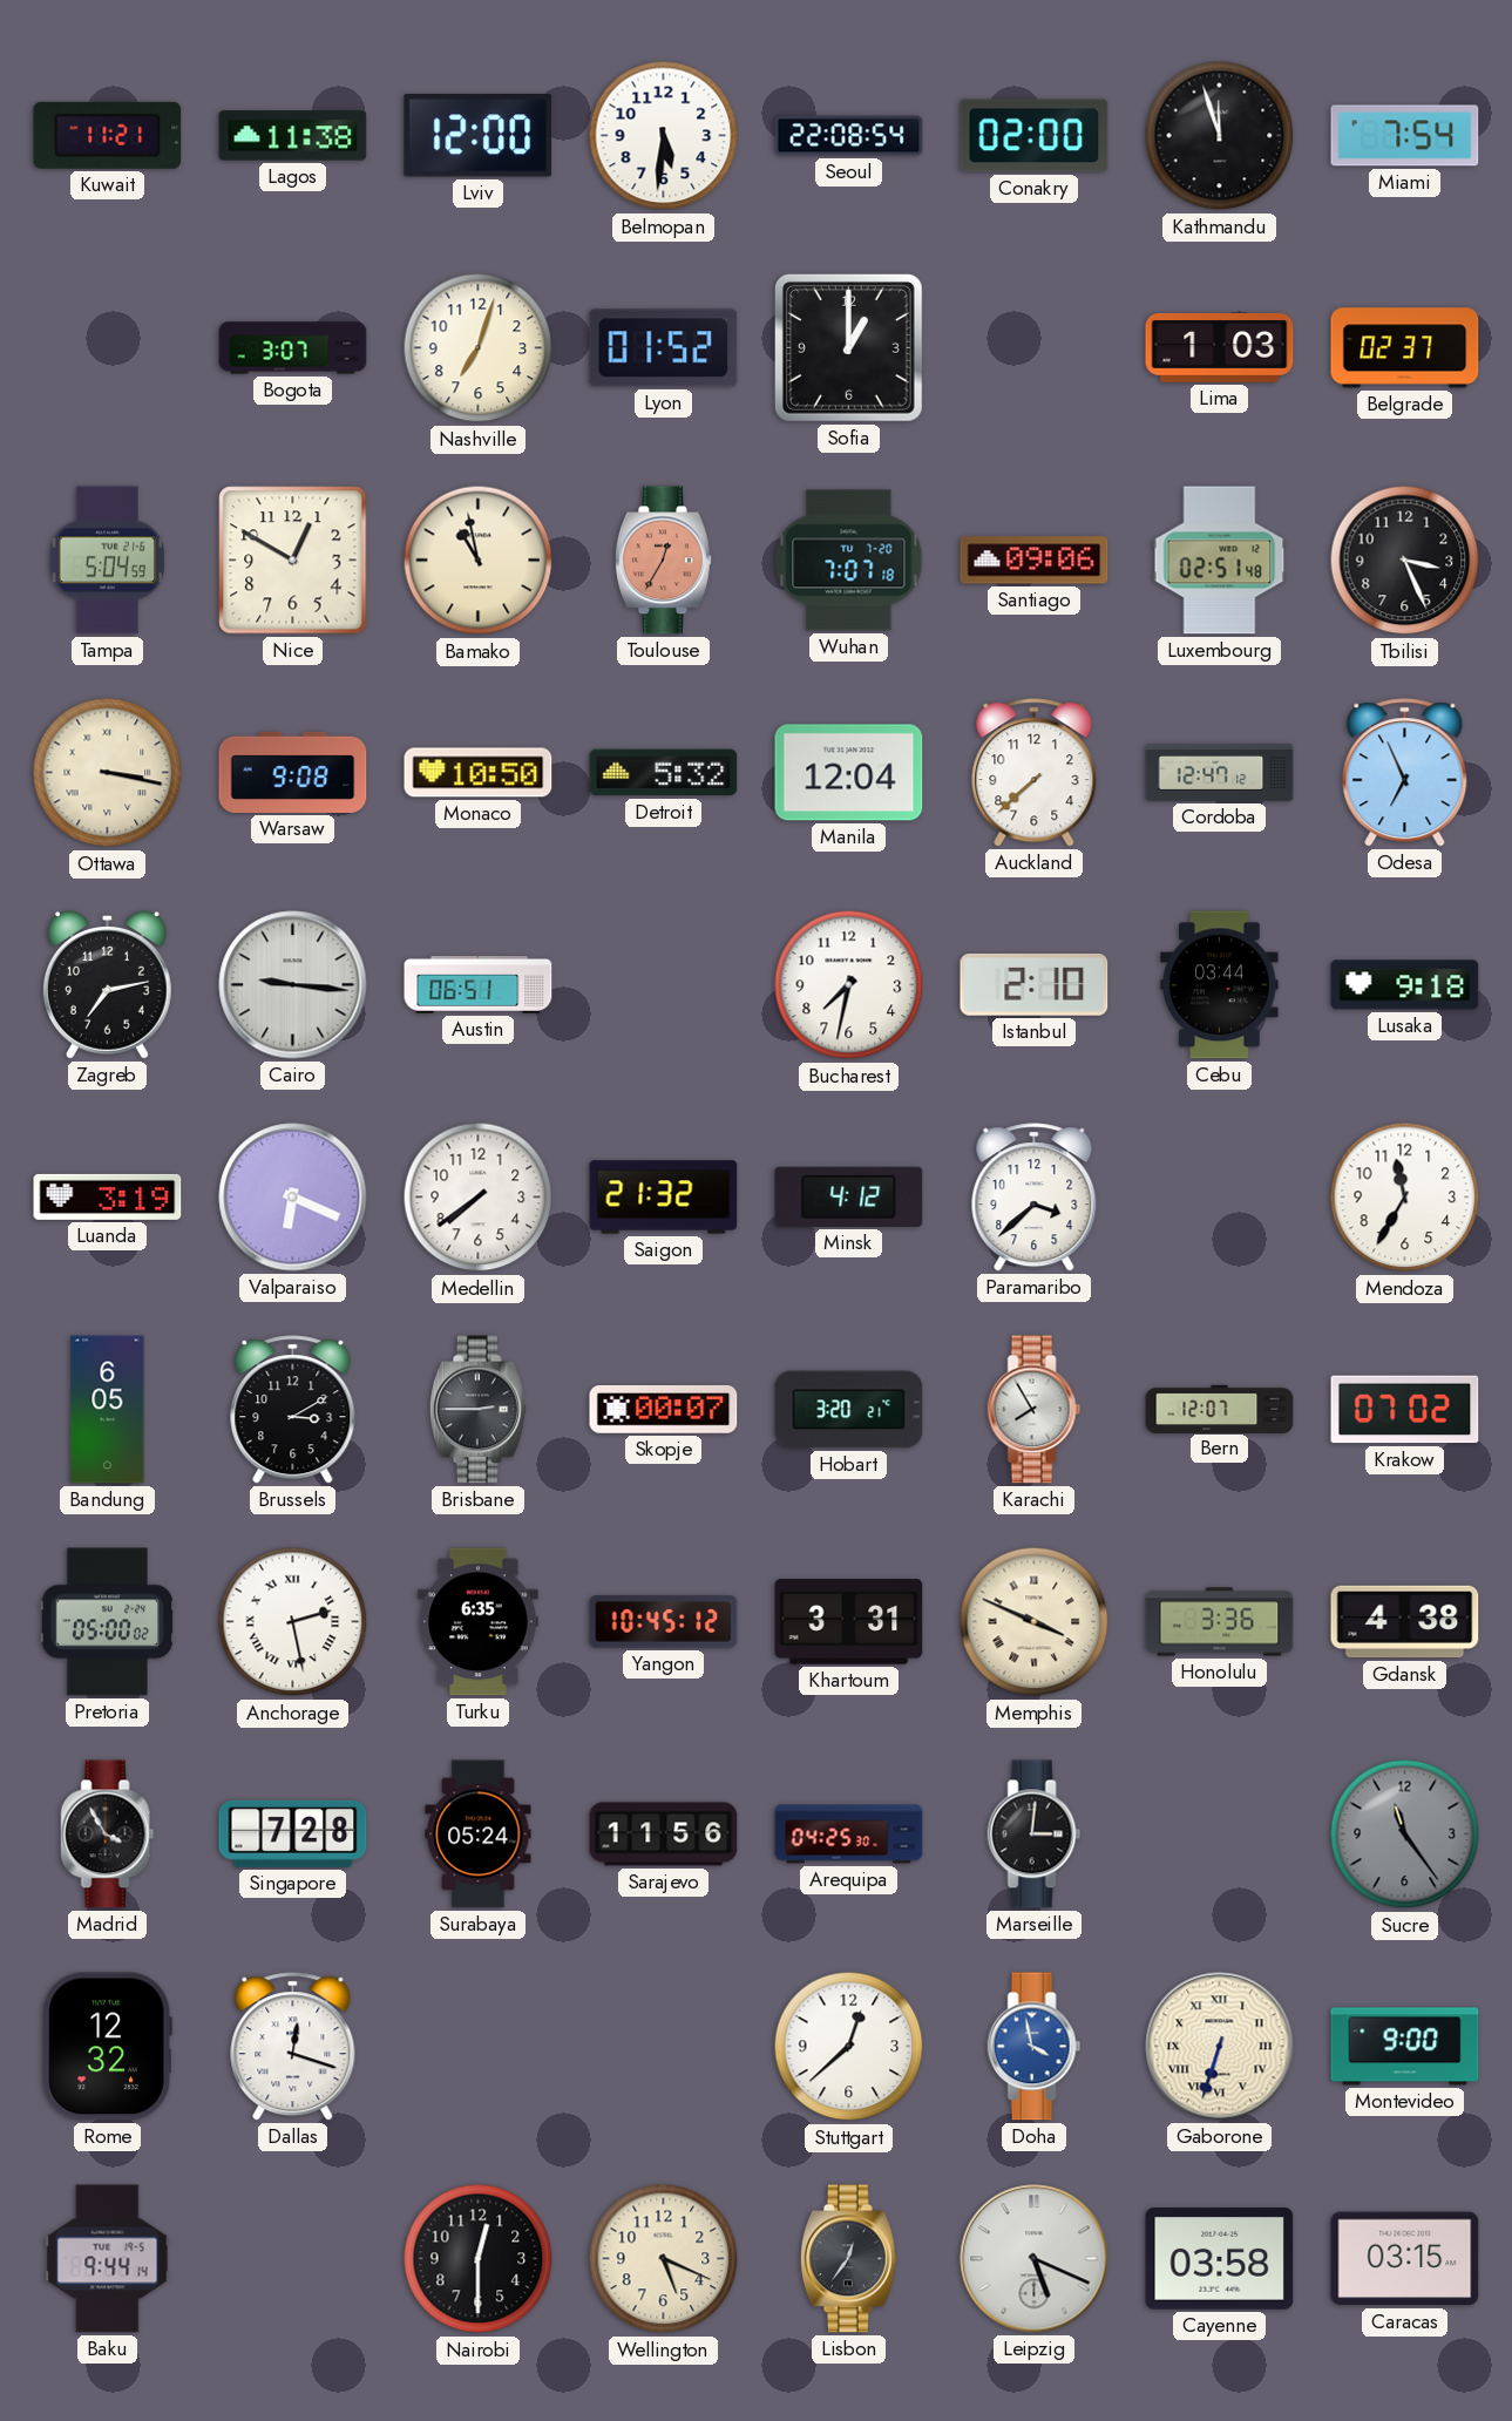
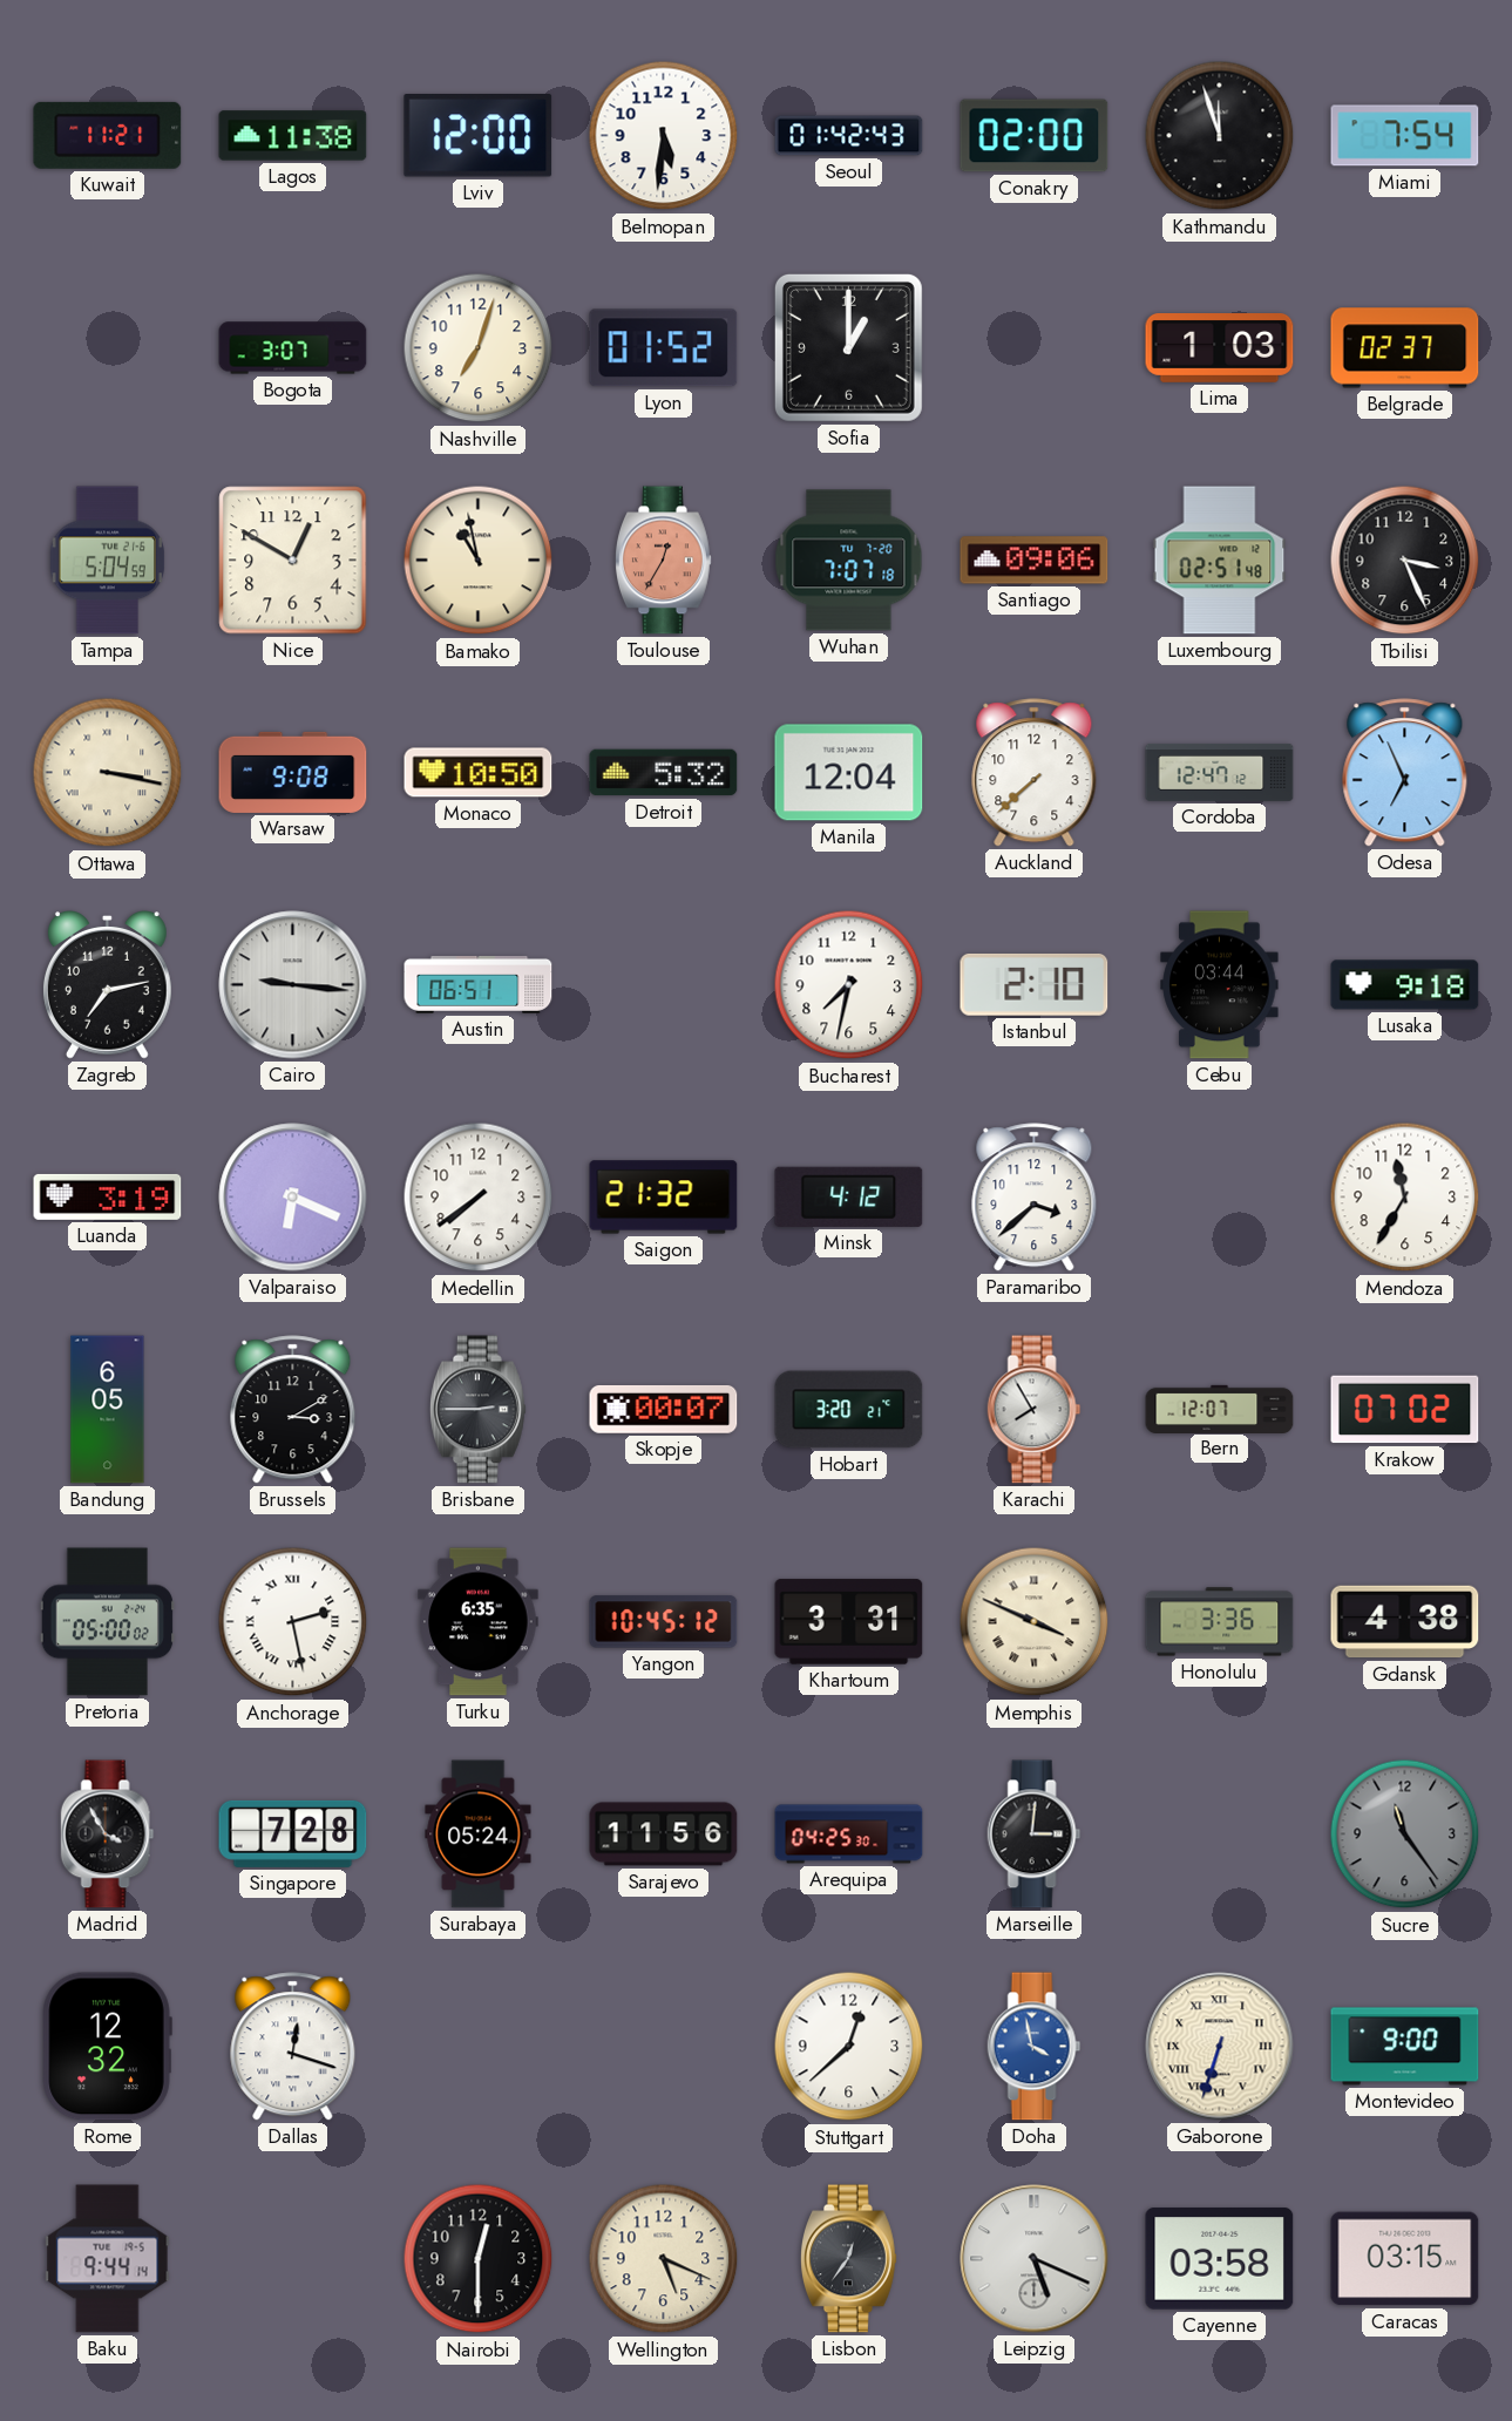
Seoul: 22:08 -> 01:42 (849, 136)
